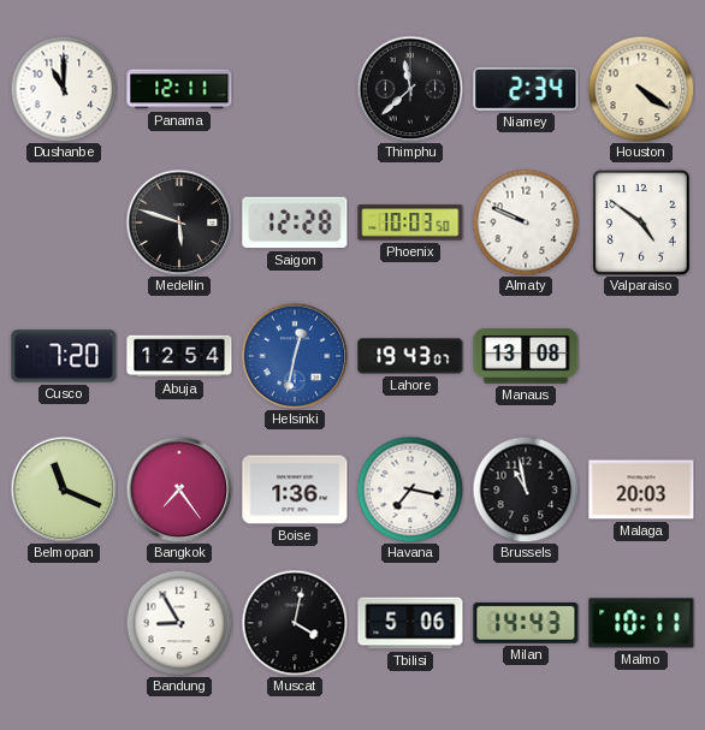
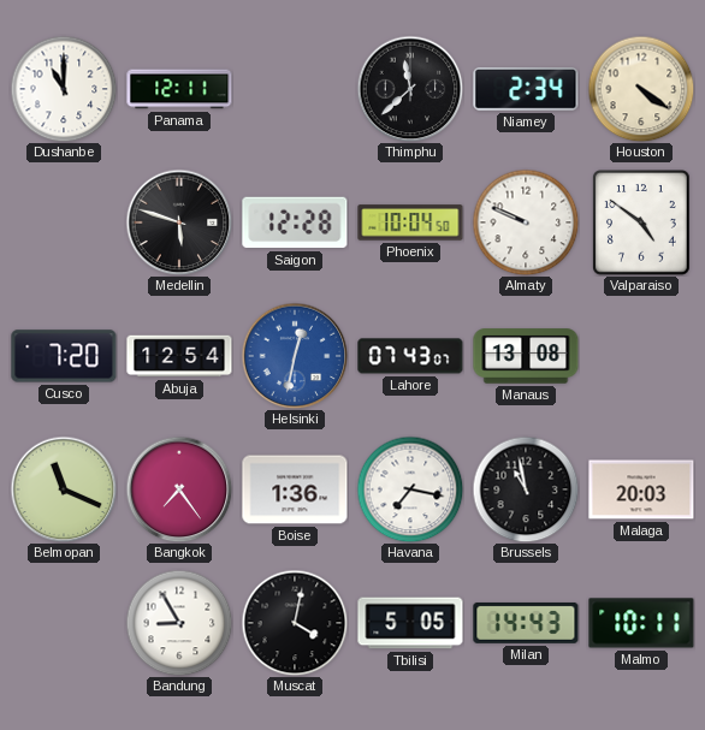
Phoenix: 10:03 -> 10:04 (410, 222)
Lahore: 19:43 -> 07:43 (410, 356)
Tbilisi: 5:06 -> 5:05 (410, 623)
